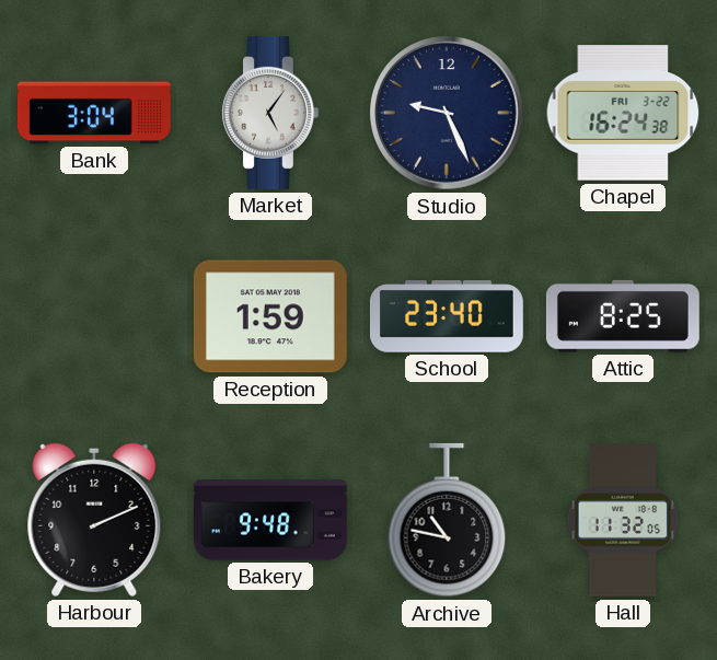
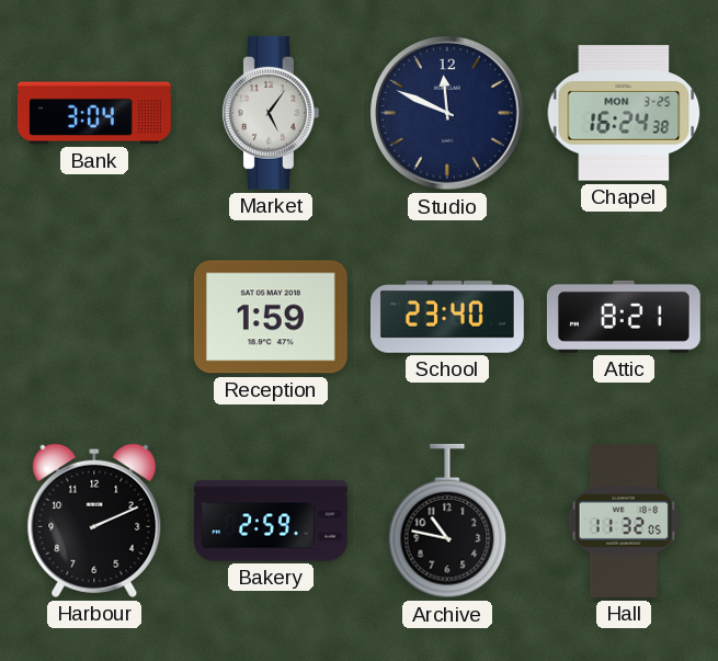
Studio: 9:26 -> 11:49 (448, 114)
Chapel date: FRI 3-22 -> MON 3-25 (624, 113)
Attic: 8:25 -> 8:21 (624, 317)
Bakery: 9:48 -> 2:59 (272, 521)
